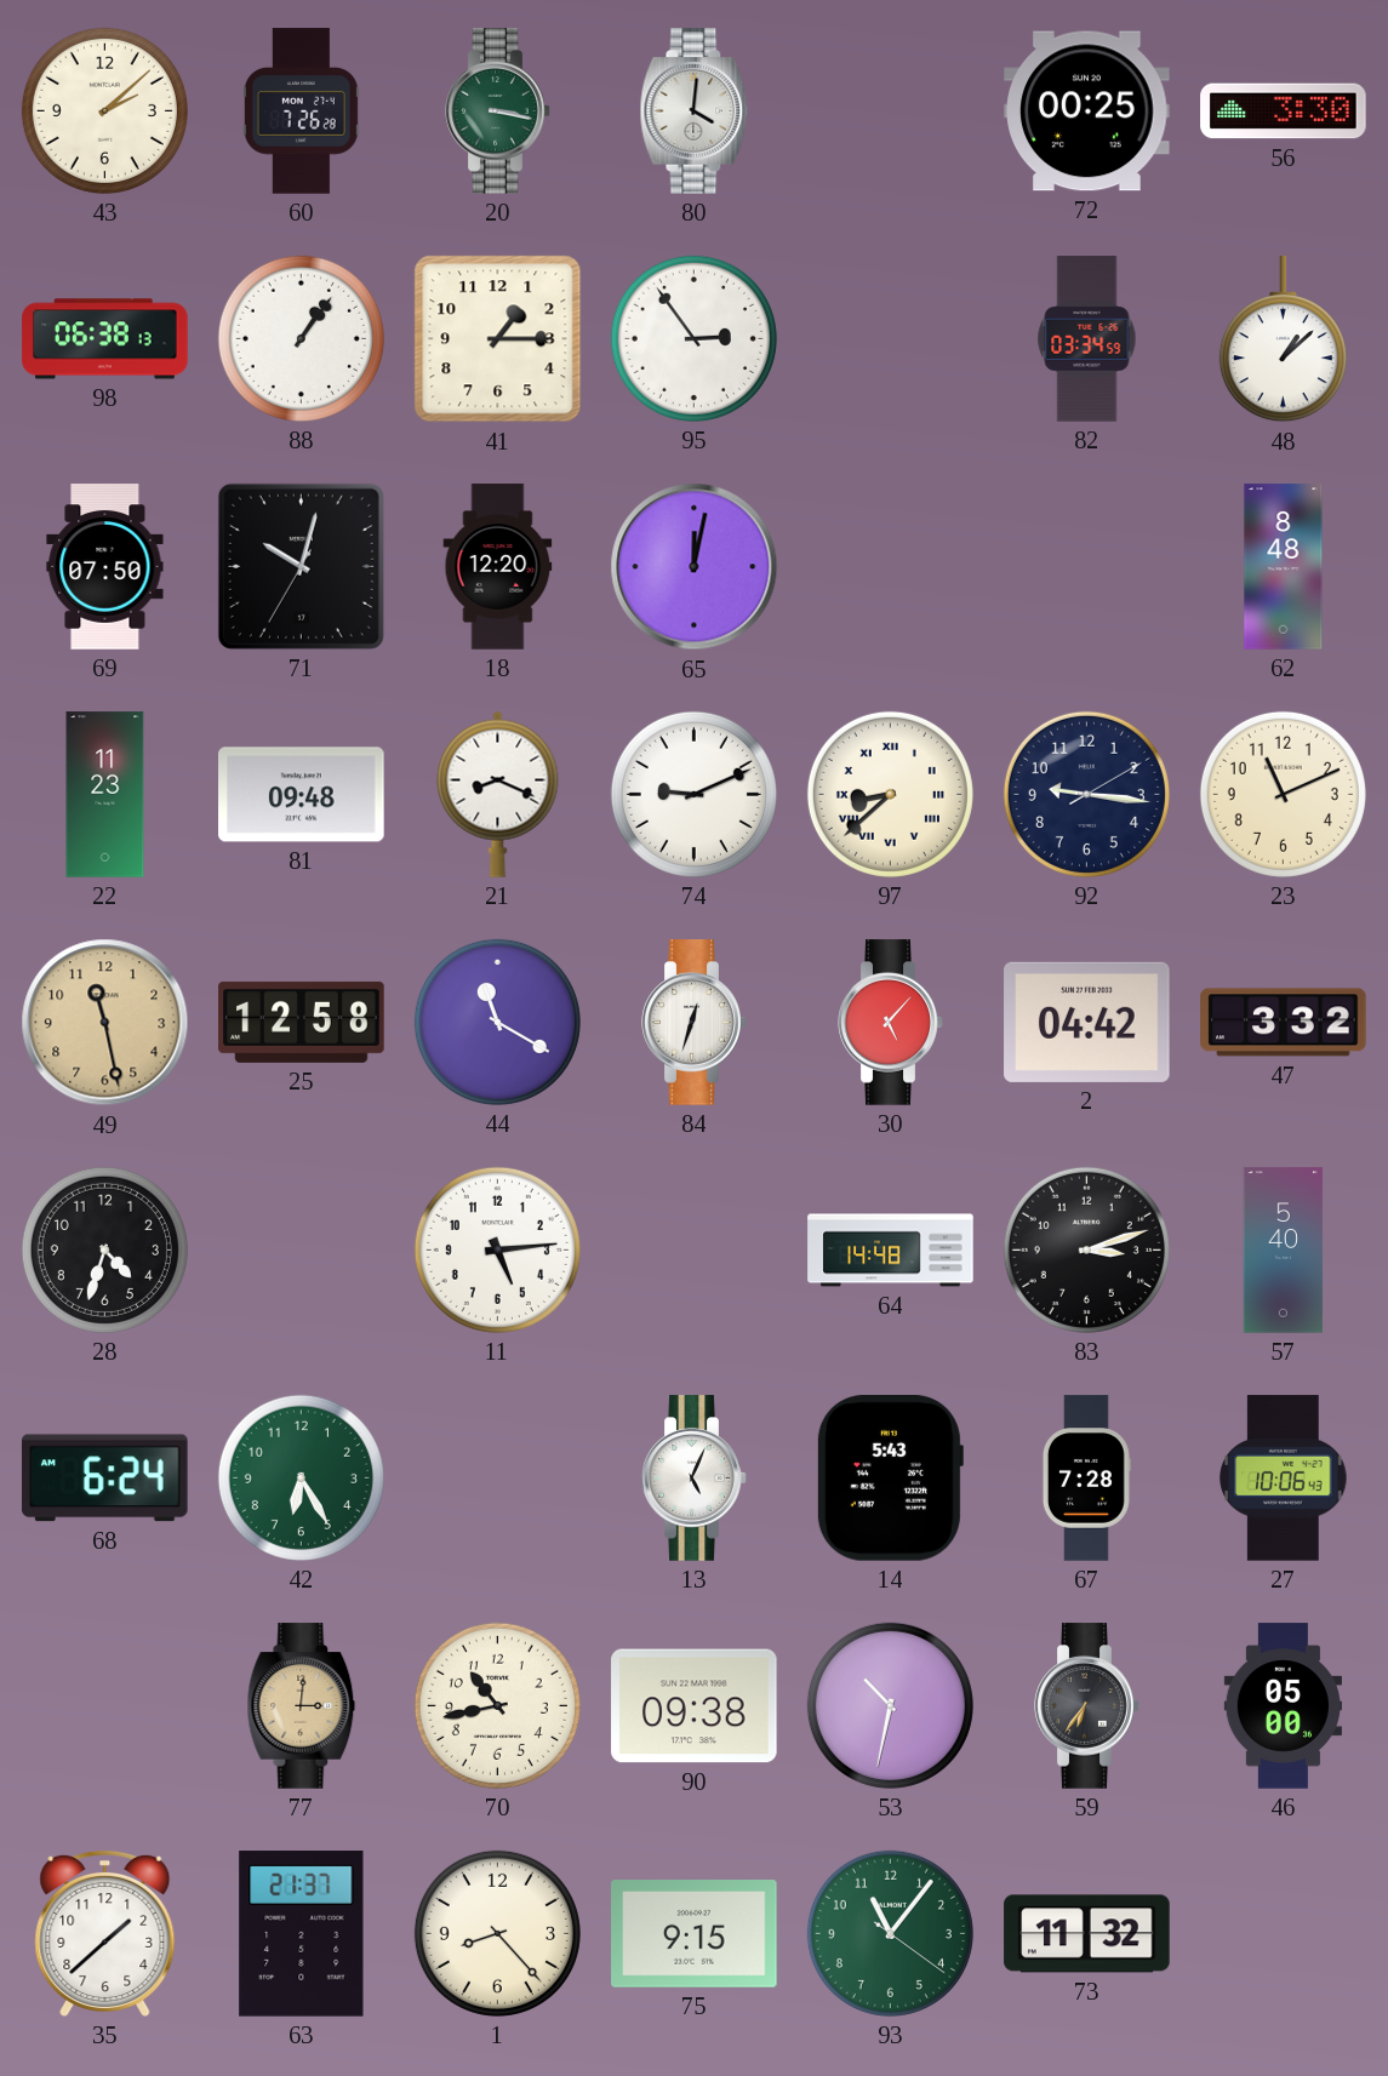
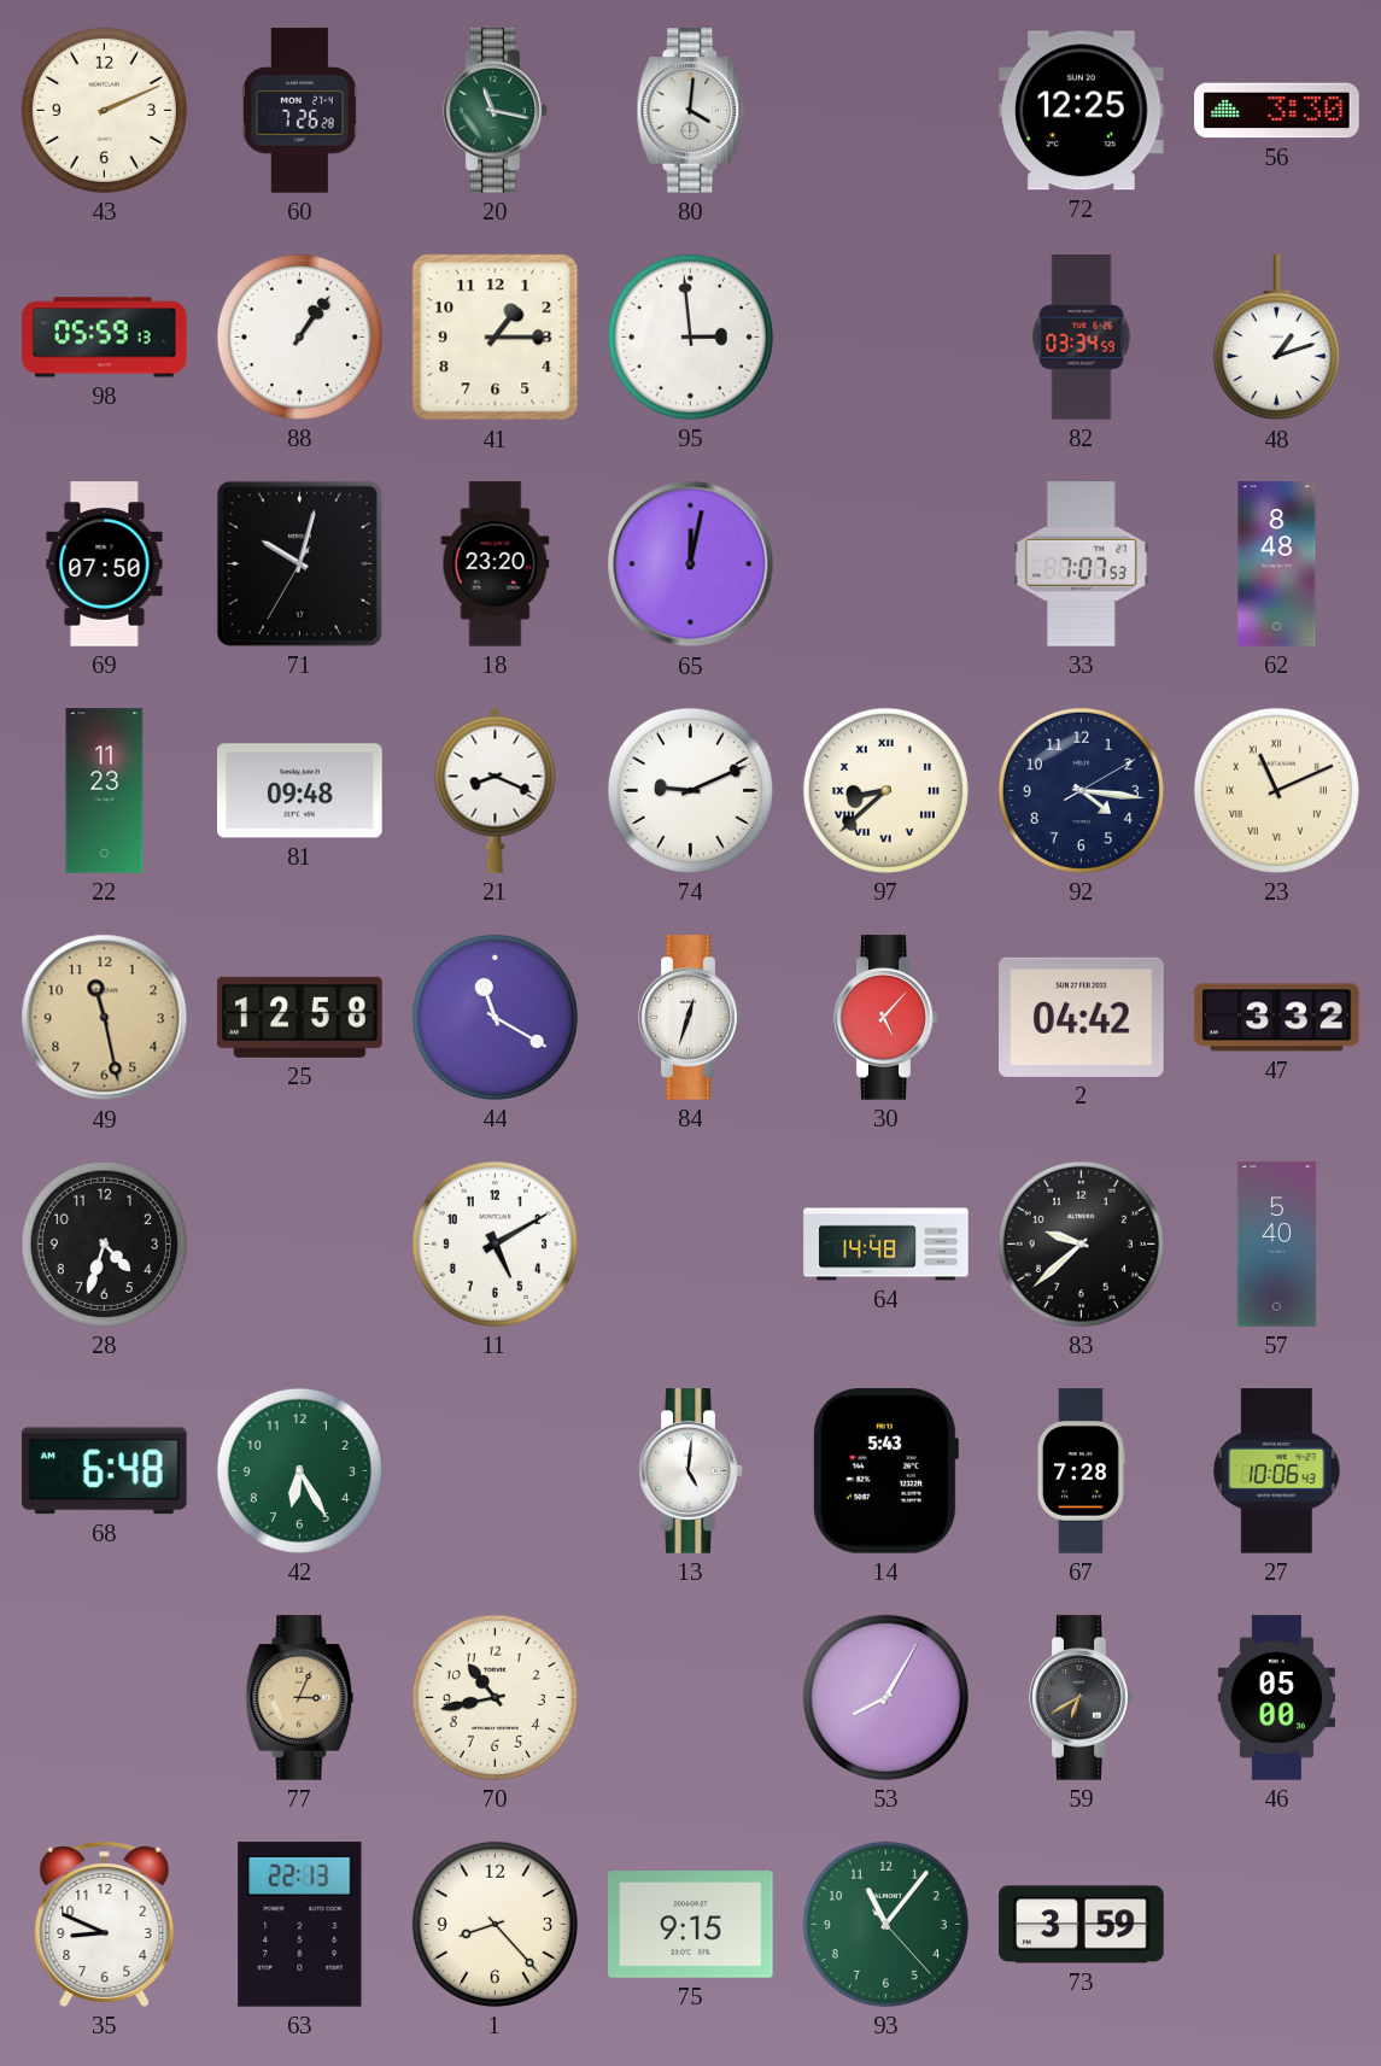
43: 2:08 -> 2:11 (104, 110)
20: 3:17 -> 11:17 (496, 111)
72: 00:25 -> 12:25 (1082, 111)
98: 06:38 -> 05:59 (105, 338)
95: 2:54 -> 2:59 (690, 336)
48: 1:08 -> 1:12 (1276, 338)
18: 12:20 -> 23:20 (496, 564)
33: none -> 7:07 (1081, 564)
92: 9:16 -> 4:16 (1081, 790)
23 numerals: Arabic -> Roman (1276, 790)
11: 5:14 -> 5:10 (495, 1243)
83: 3:12 -> 9:38 (1081, 1243)
68: 6:24 -> 6:48 (105, 1471)
13: 5:04 -> 5:01 (691, 1471)
77: 3:01 -> 3:04 (300, 1698)
90: 09:38 -> none (695, 1706)
53: 10:32 -> 8:05 (885, 1697)
59: 6:36 -> 6:40 (1082, 1698)
35: 1:38 -> 8:49 (105, 1924)
63: 21:37 -> 22:13 (300, 1925)
93: 11:06:21 -> 11:06:23 (885, 1924)
73: 11:32 -> 3:59 (1082, 1925)
